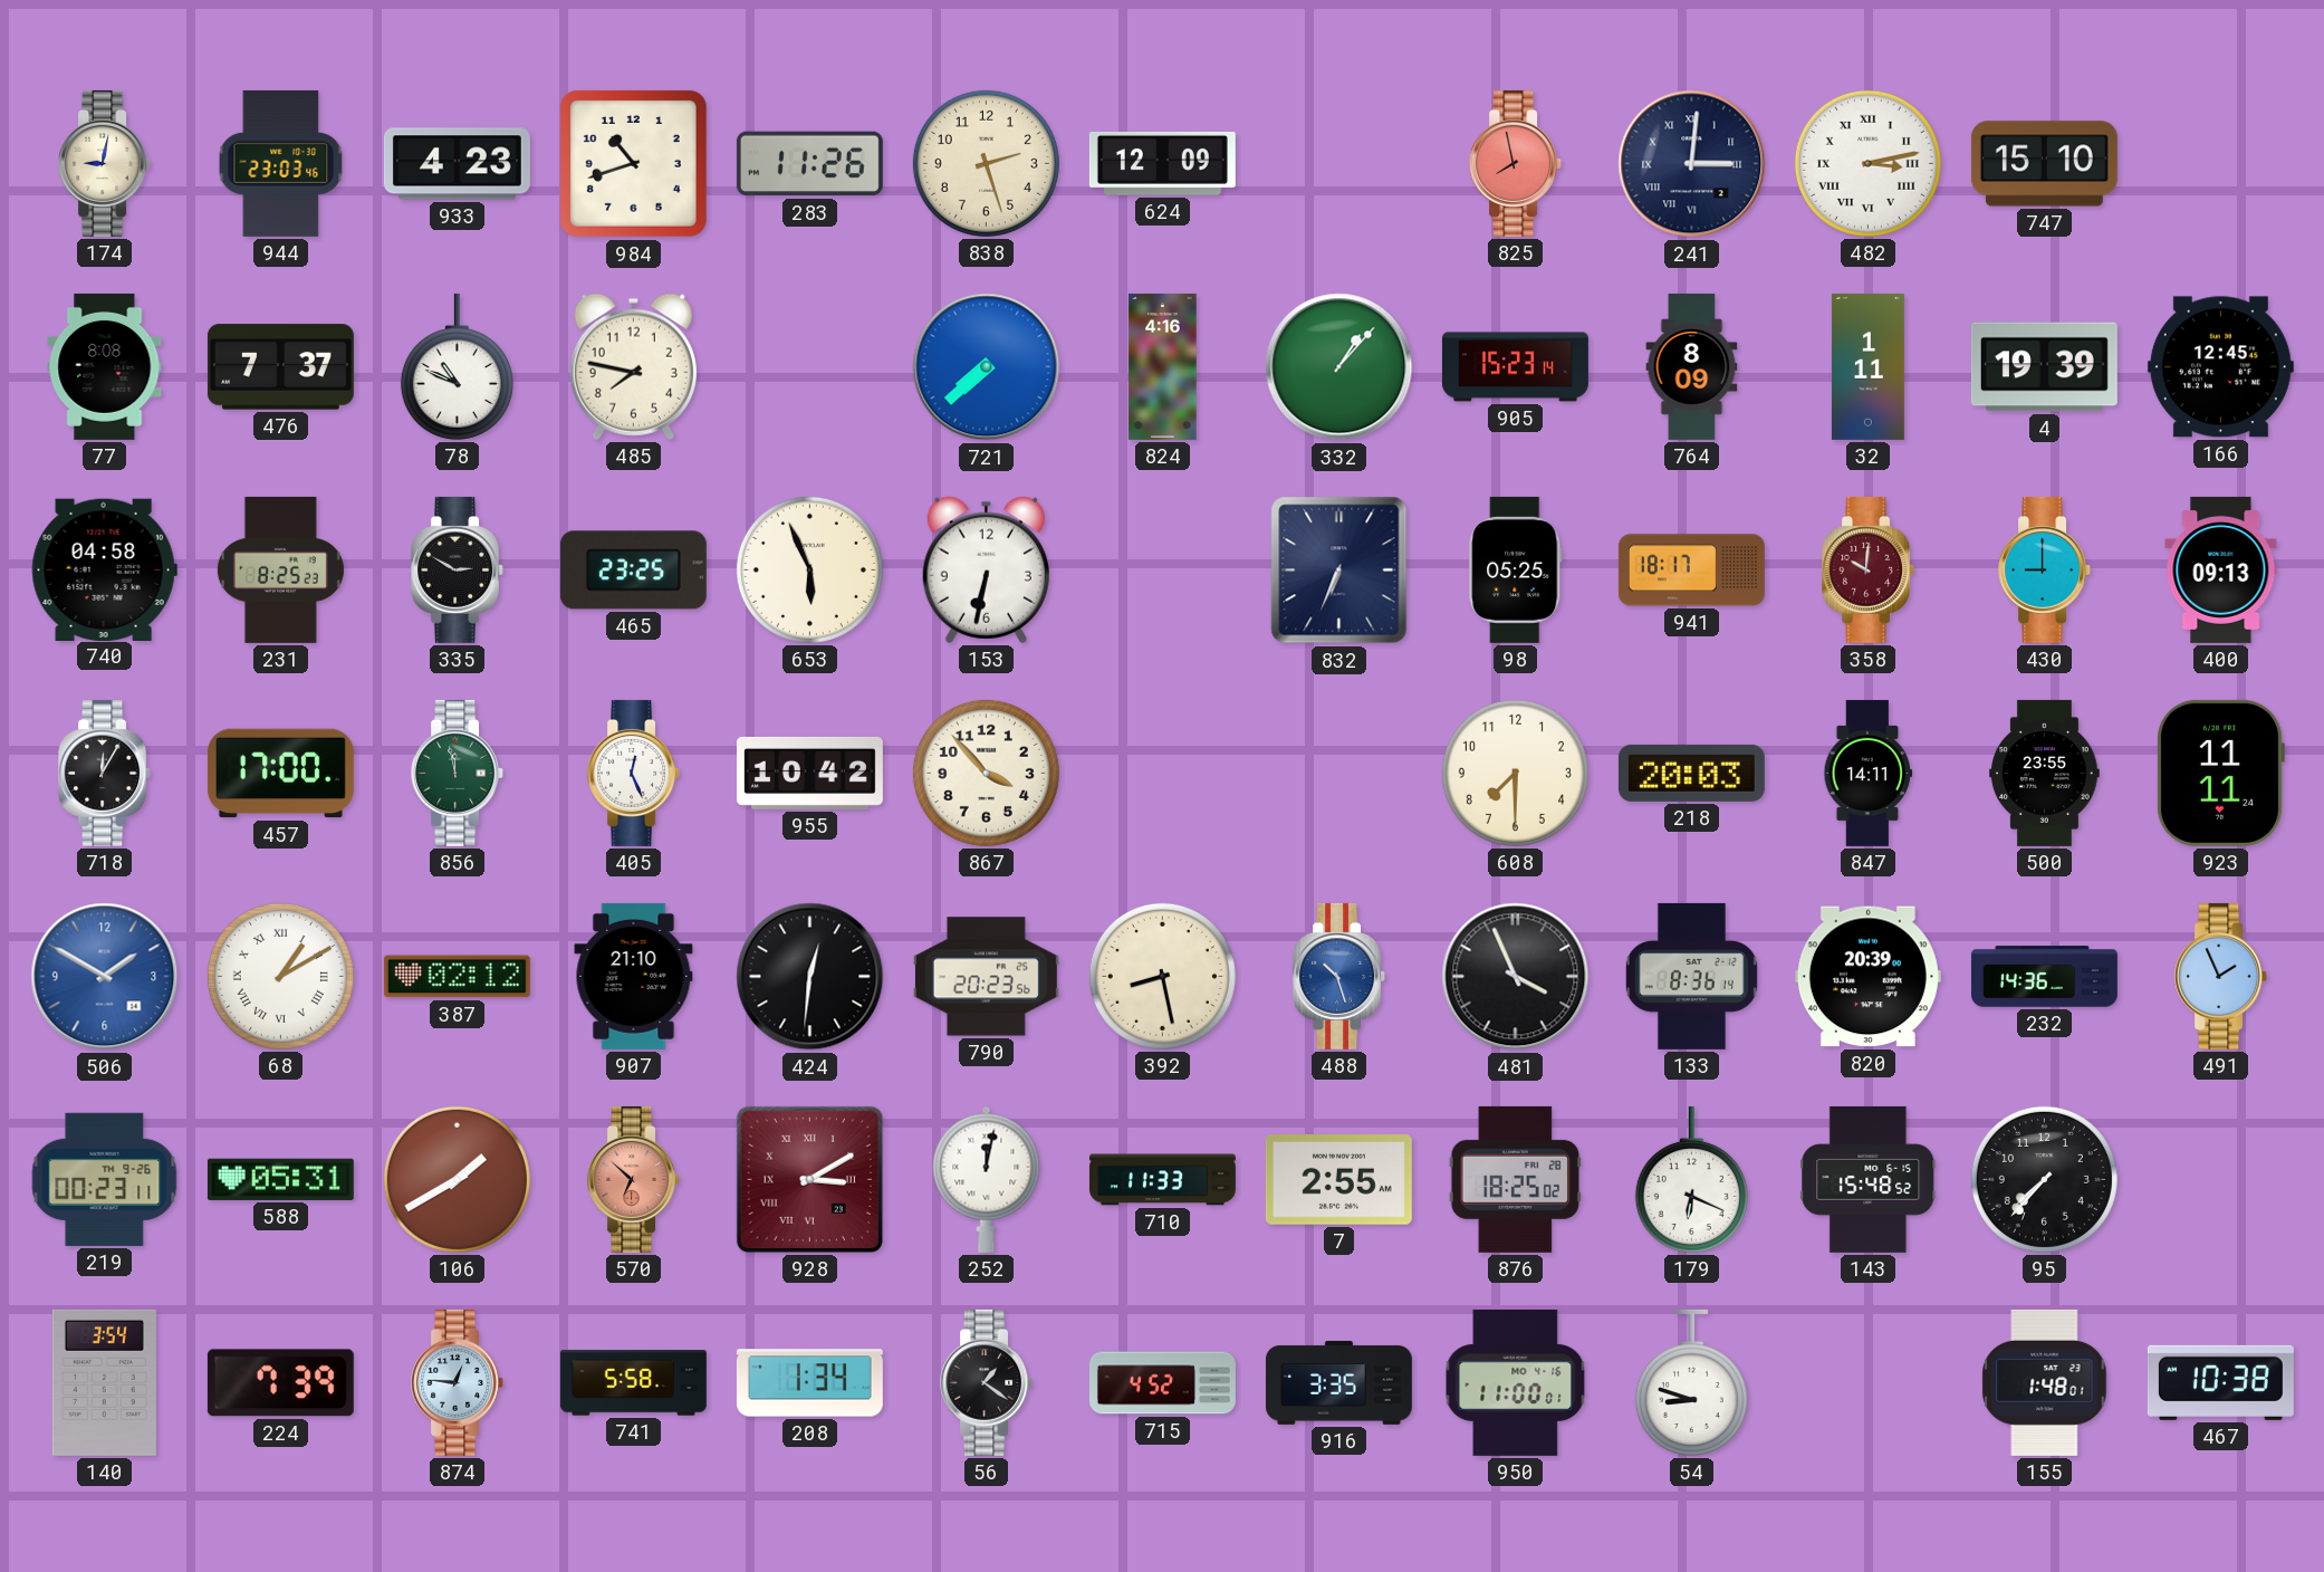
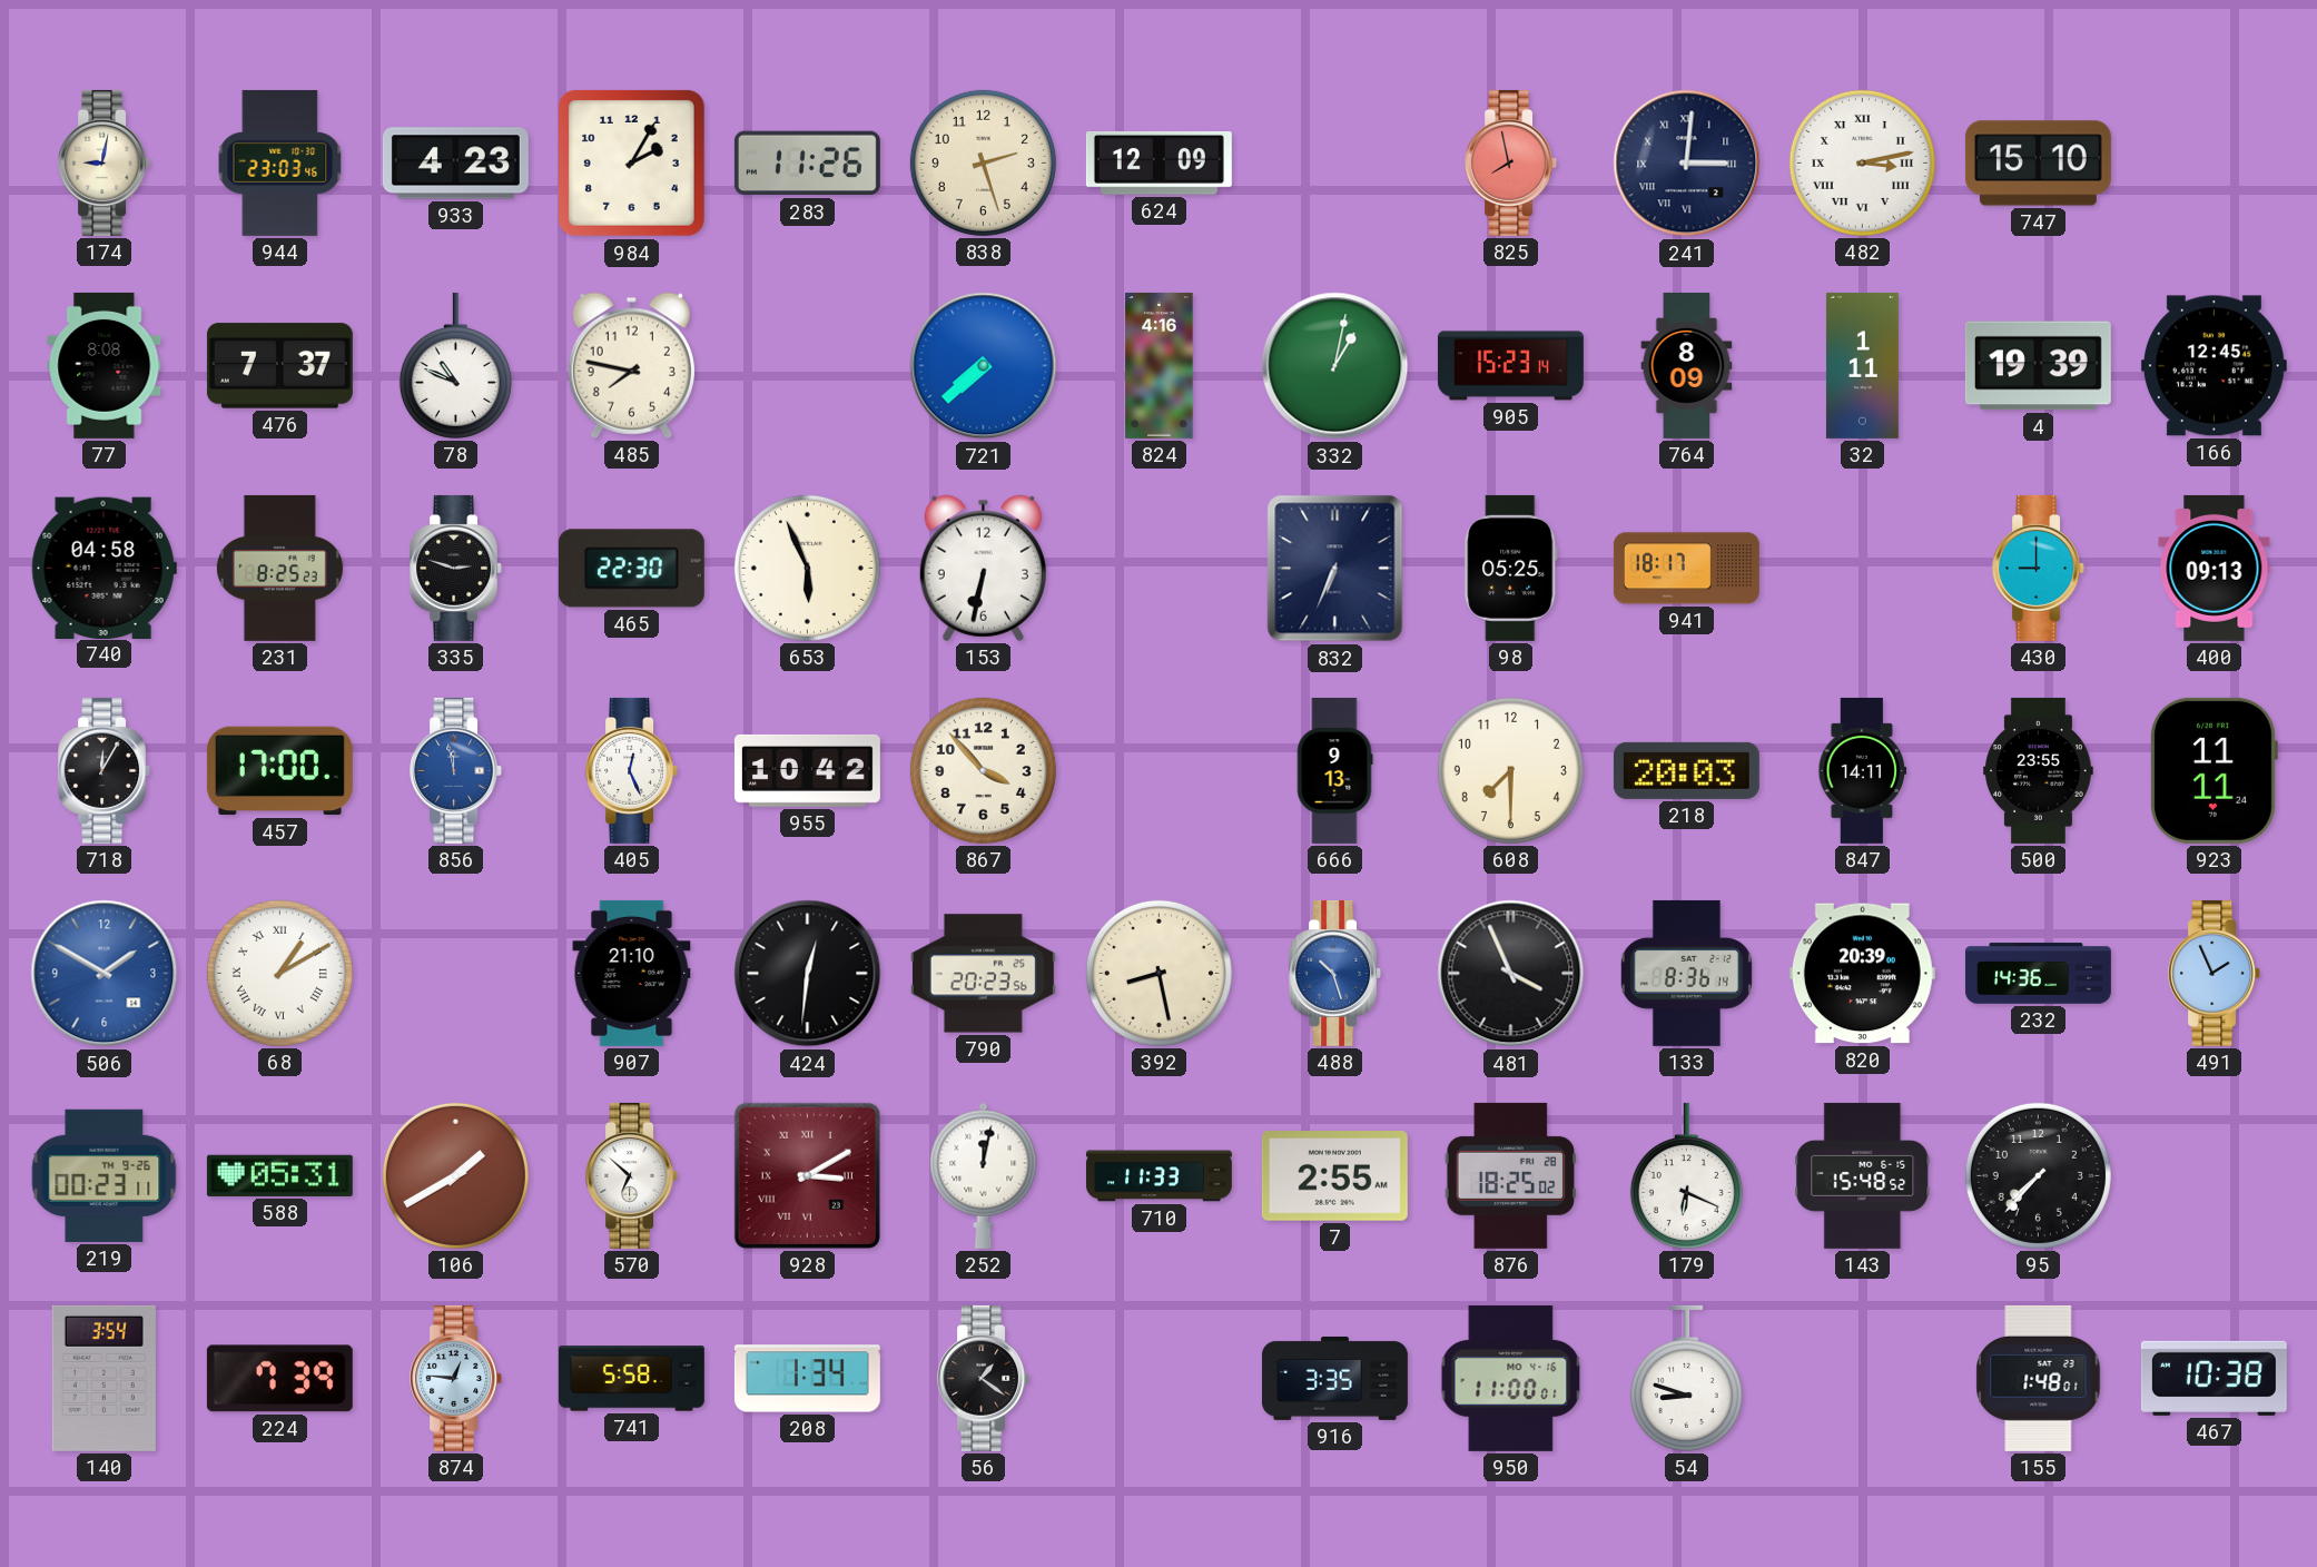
984: 10:42 -> 2:05 (631, 162)
332: 1:07 -> 1:02 (1335, 366)
335: 2:50 -> 2:48 (456, 568)
465: 23:25 -> 22:30 (631, 569)
358: 10:01 -> none (1869, 569)
856 dial: green -> blue (456, 770)
666: none -> 9:13 (1334, 770)
387: 02:12 -> none (457, 977)
570 dial: salmon -> white (632, 1175)
715: 4:52 -> none (1162, 1383)
